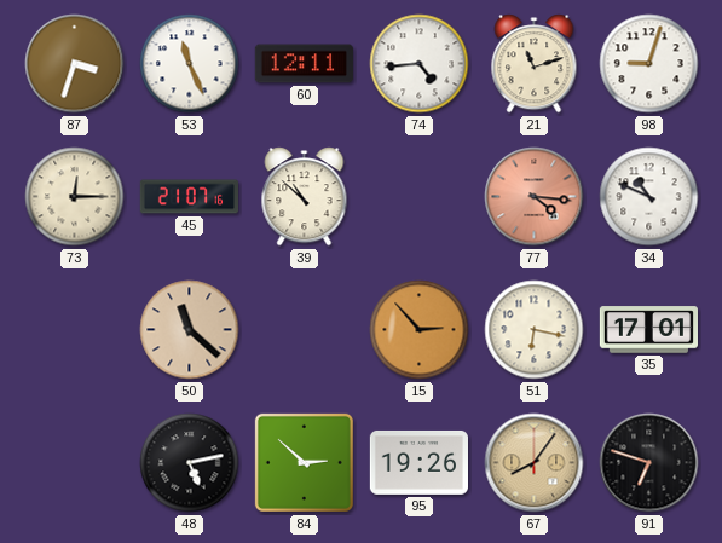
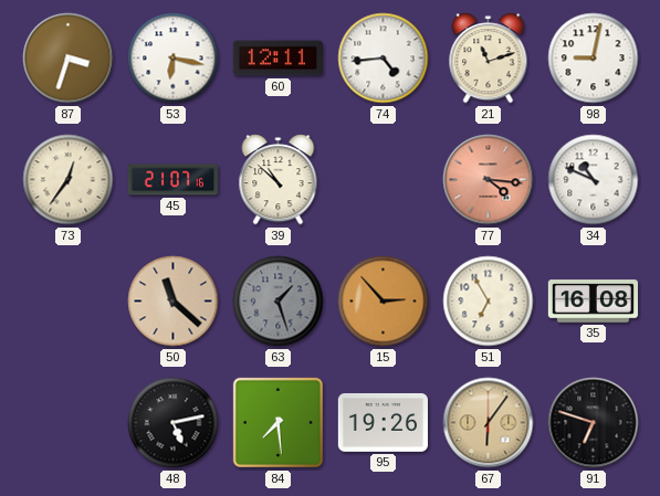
53: 11:26 -> 6:17 (174, 59)
98: 9:03 -> 9:02 (594, 59)
73: 12:15 -> 12:36 (69, 180)
63: none -> 1:27 (279, 302)
51: 6:17 -> 6:55 (489, 302)
35: 17:01 -> 16:08 (593, 302)
84: 2:52 -> 7:29 (277, 422)
67: 8:06 -> 6:06 (489, 423)
